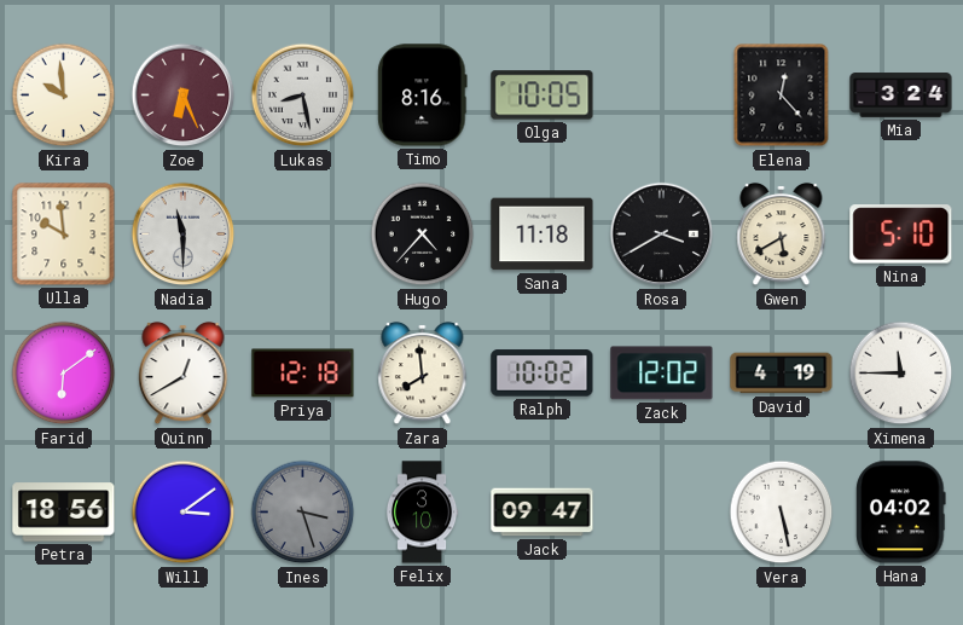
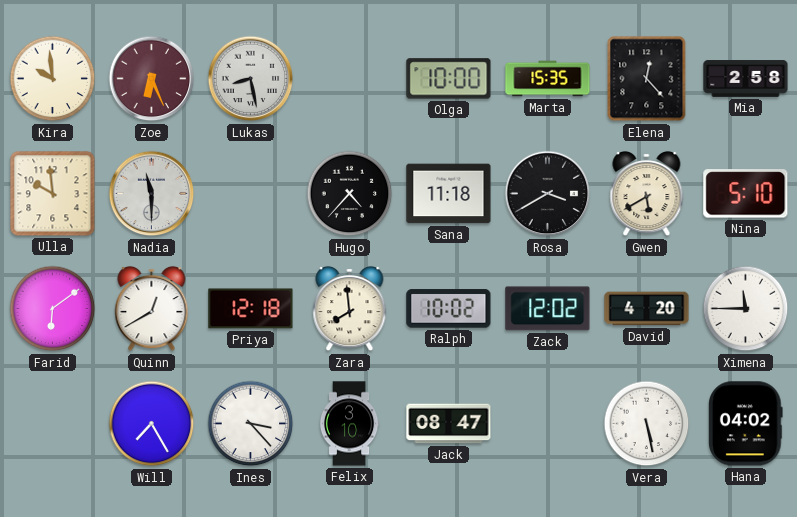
Timo: 8:16 -> none (423, 96)
Olga: 10:05 -> 10:00 (449, 79)
Marta: none -> 15:35 (548, 79)
Mia: 3:24 -> 2:58 (746, 79)
David: 4:19 -> 4:20 (647, 309)
Petra: 18:56 -> none (64, 513)
Will: 3:09 -> 7:25 (152, 424)
Ines: 3:27 -> 3:23 (251, 424)
Ines dial: grey -> white (251, 424)
Jack: 09:47 -> 08:47 (449, 424)
